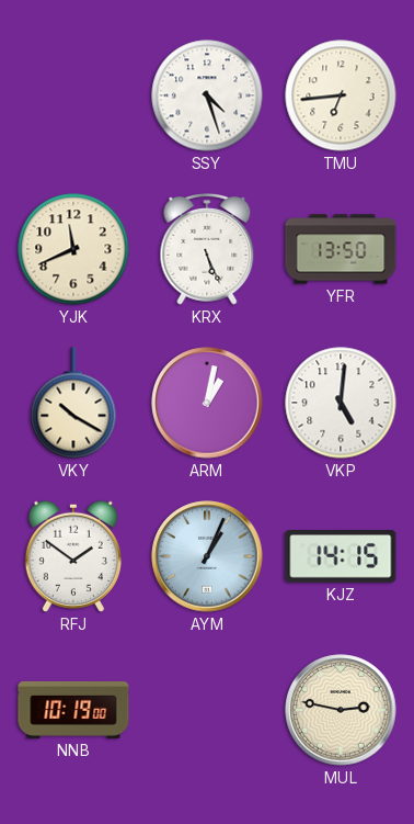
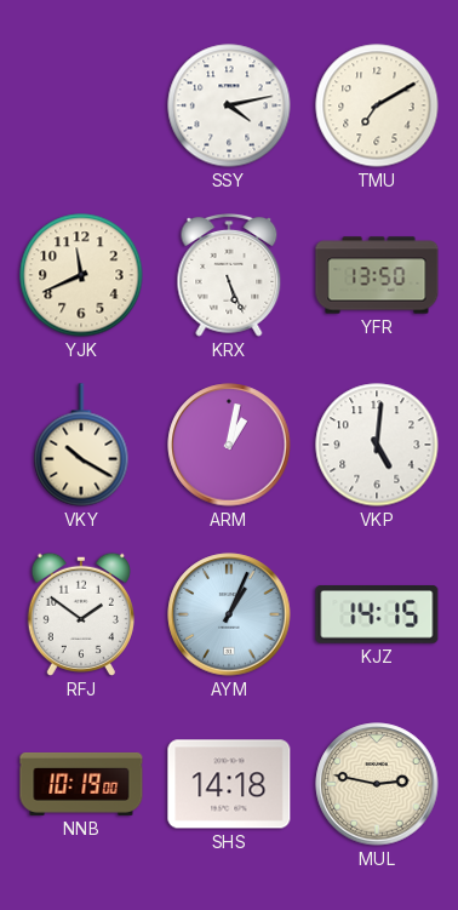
SSY: 4:27 -> 4:13 (229, 105)
TMU: 6:44 -> 7:10 (377, 105)
SHS: none -> 14:18 (229, 784)
